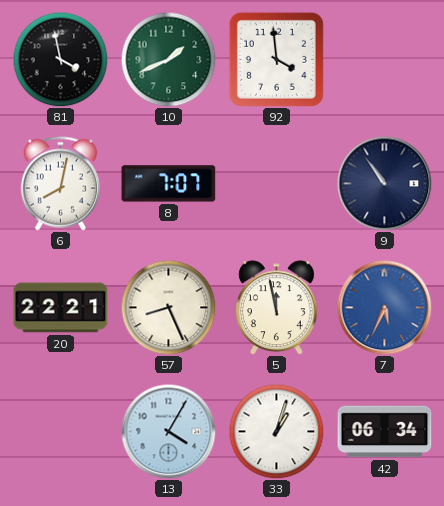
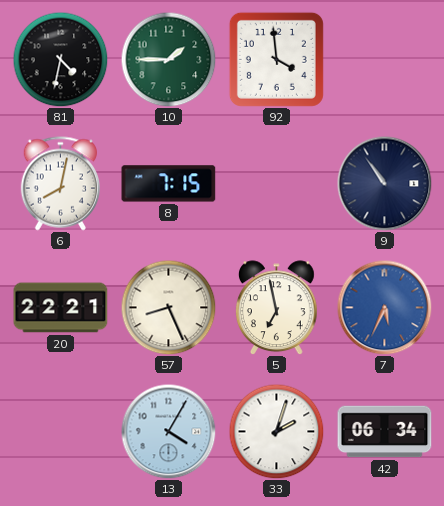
81: 3:58 -> 4:32 (60, 59)
10: 1:41 -> 1:45 (168, 59)
8: 7:07 -> 7:15 (169, 184)
5: 11:58 -> 6:58 (277, 308)
33: 1:03 -> 2:03 (276, 431)
